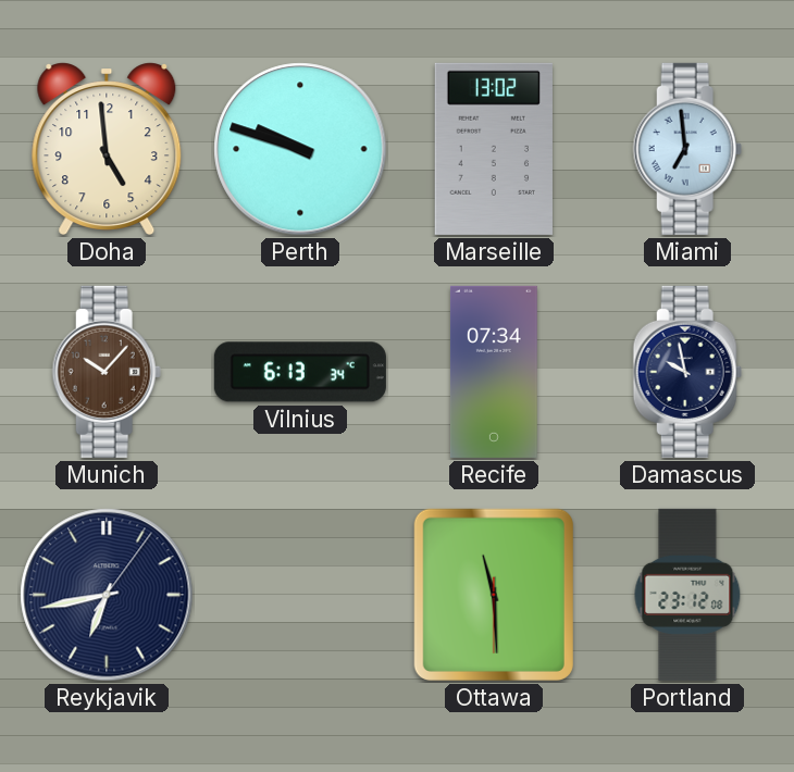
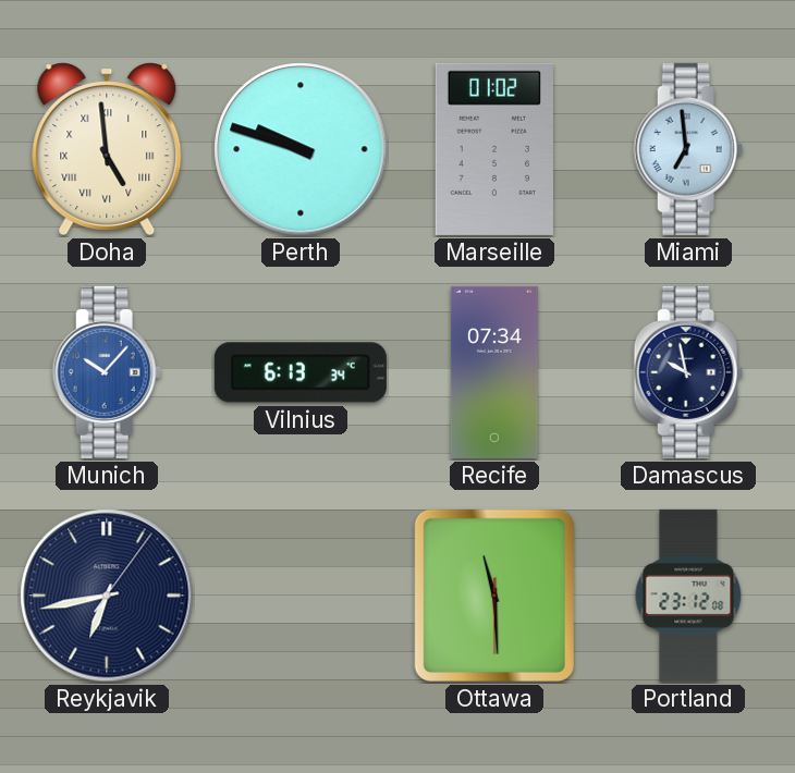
Doha numerals: Arabic -> Roman (107, 149)
Marseille: 13:02 -> 01:02 (494, 149)
Munich dial: brown -> blue (107, 372)
